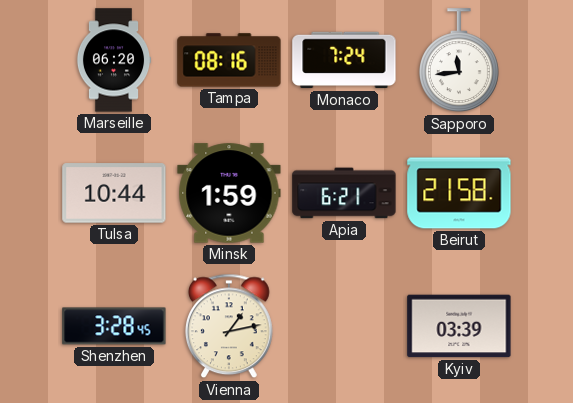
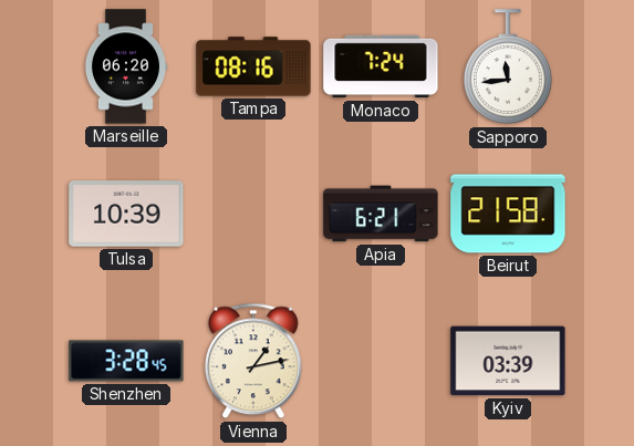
Tulsa: 10:44 -> 10:39 (126, 214)
Minsk: 1:59 -> none (229, 193)
